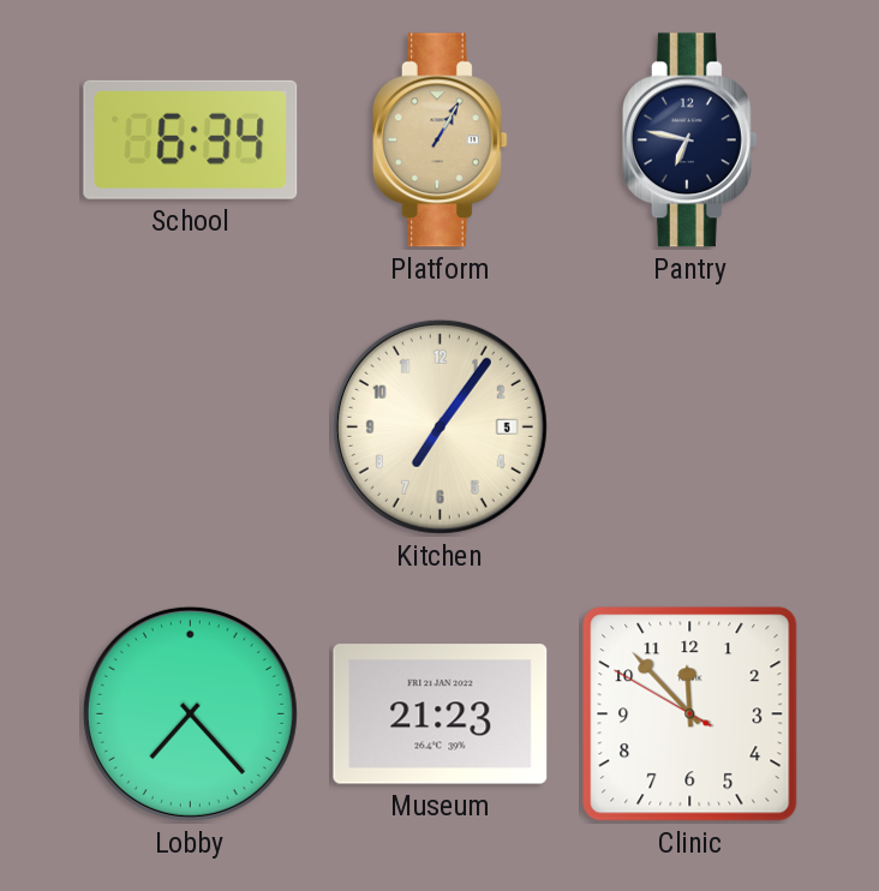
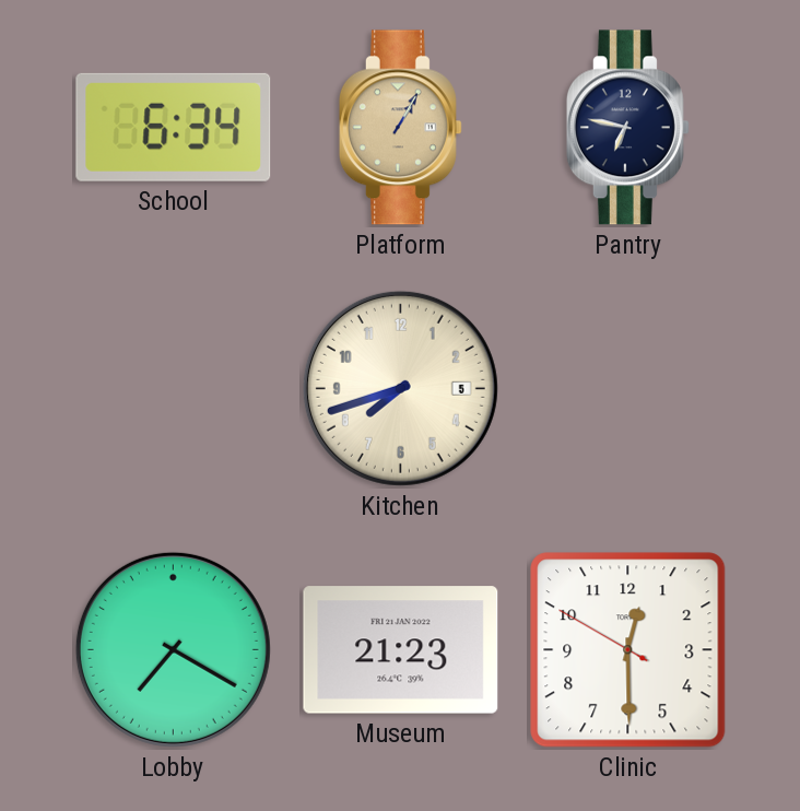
Kitchen: 7:06 -> 7:42 (400, 388)
Lobby: 7:23 -> 7:20 (173, 649)
Clinic: 11:52 -> 12:29 (628, 650)
